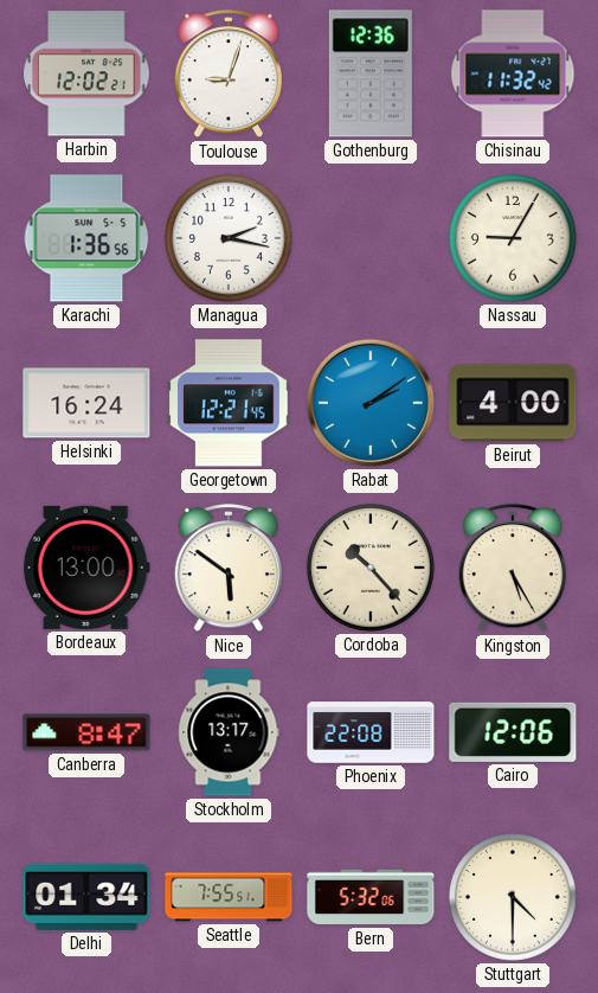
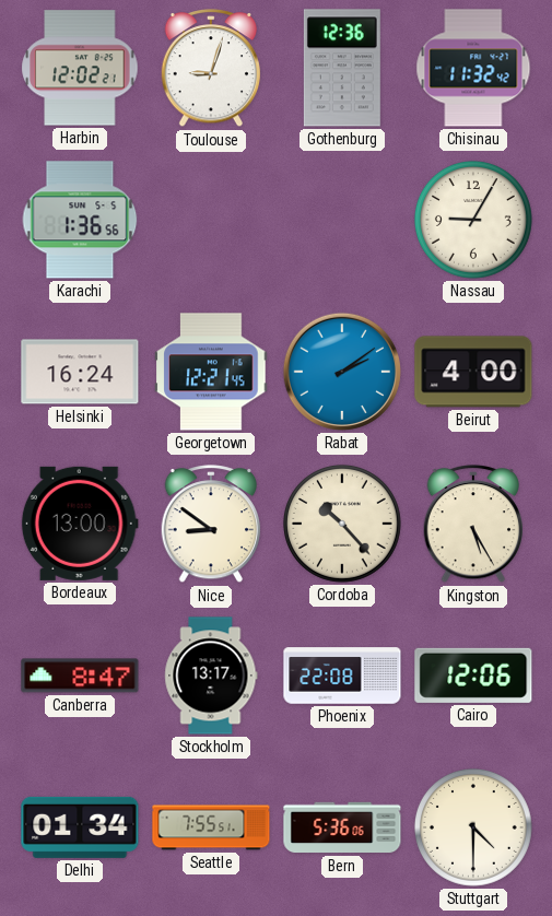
Managua: 2:17 -> none (230, 239)
Nice: 5:51 -> 8:51 (211, 525)
Bern: 5:32 -> 5:36 (342, 827)
